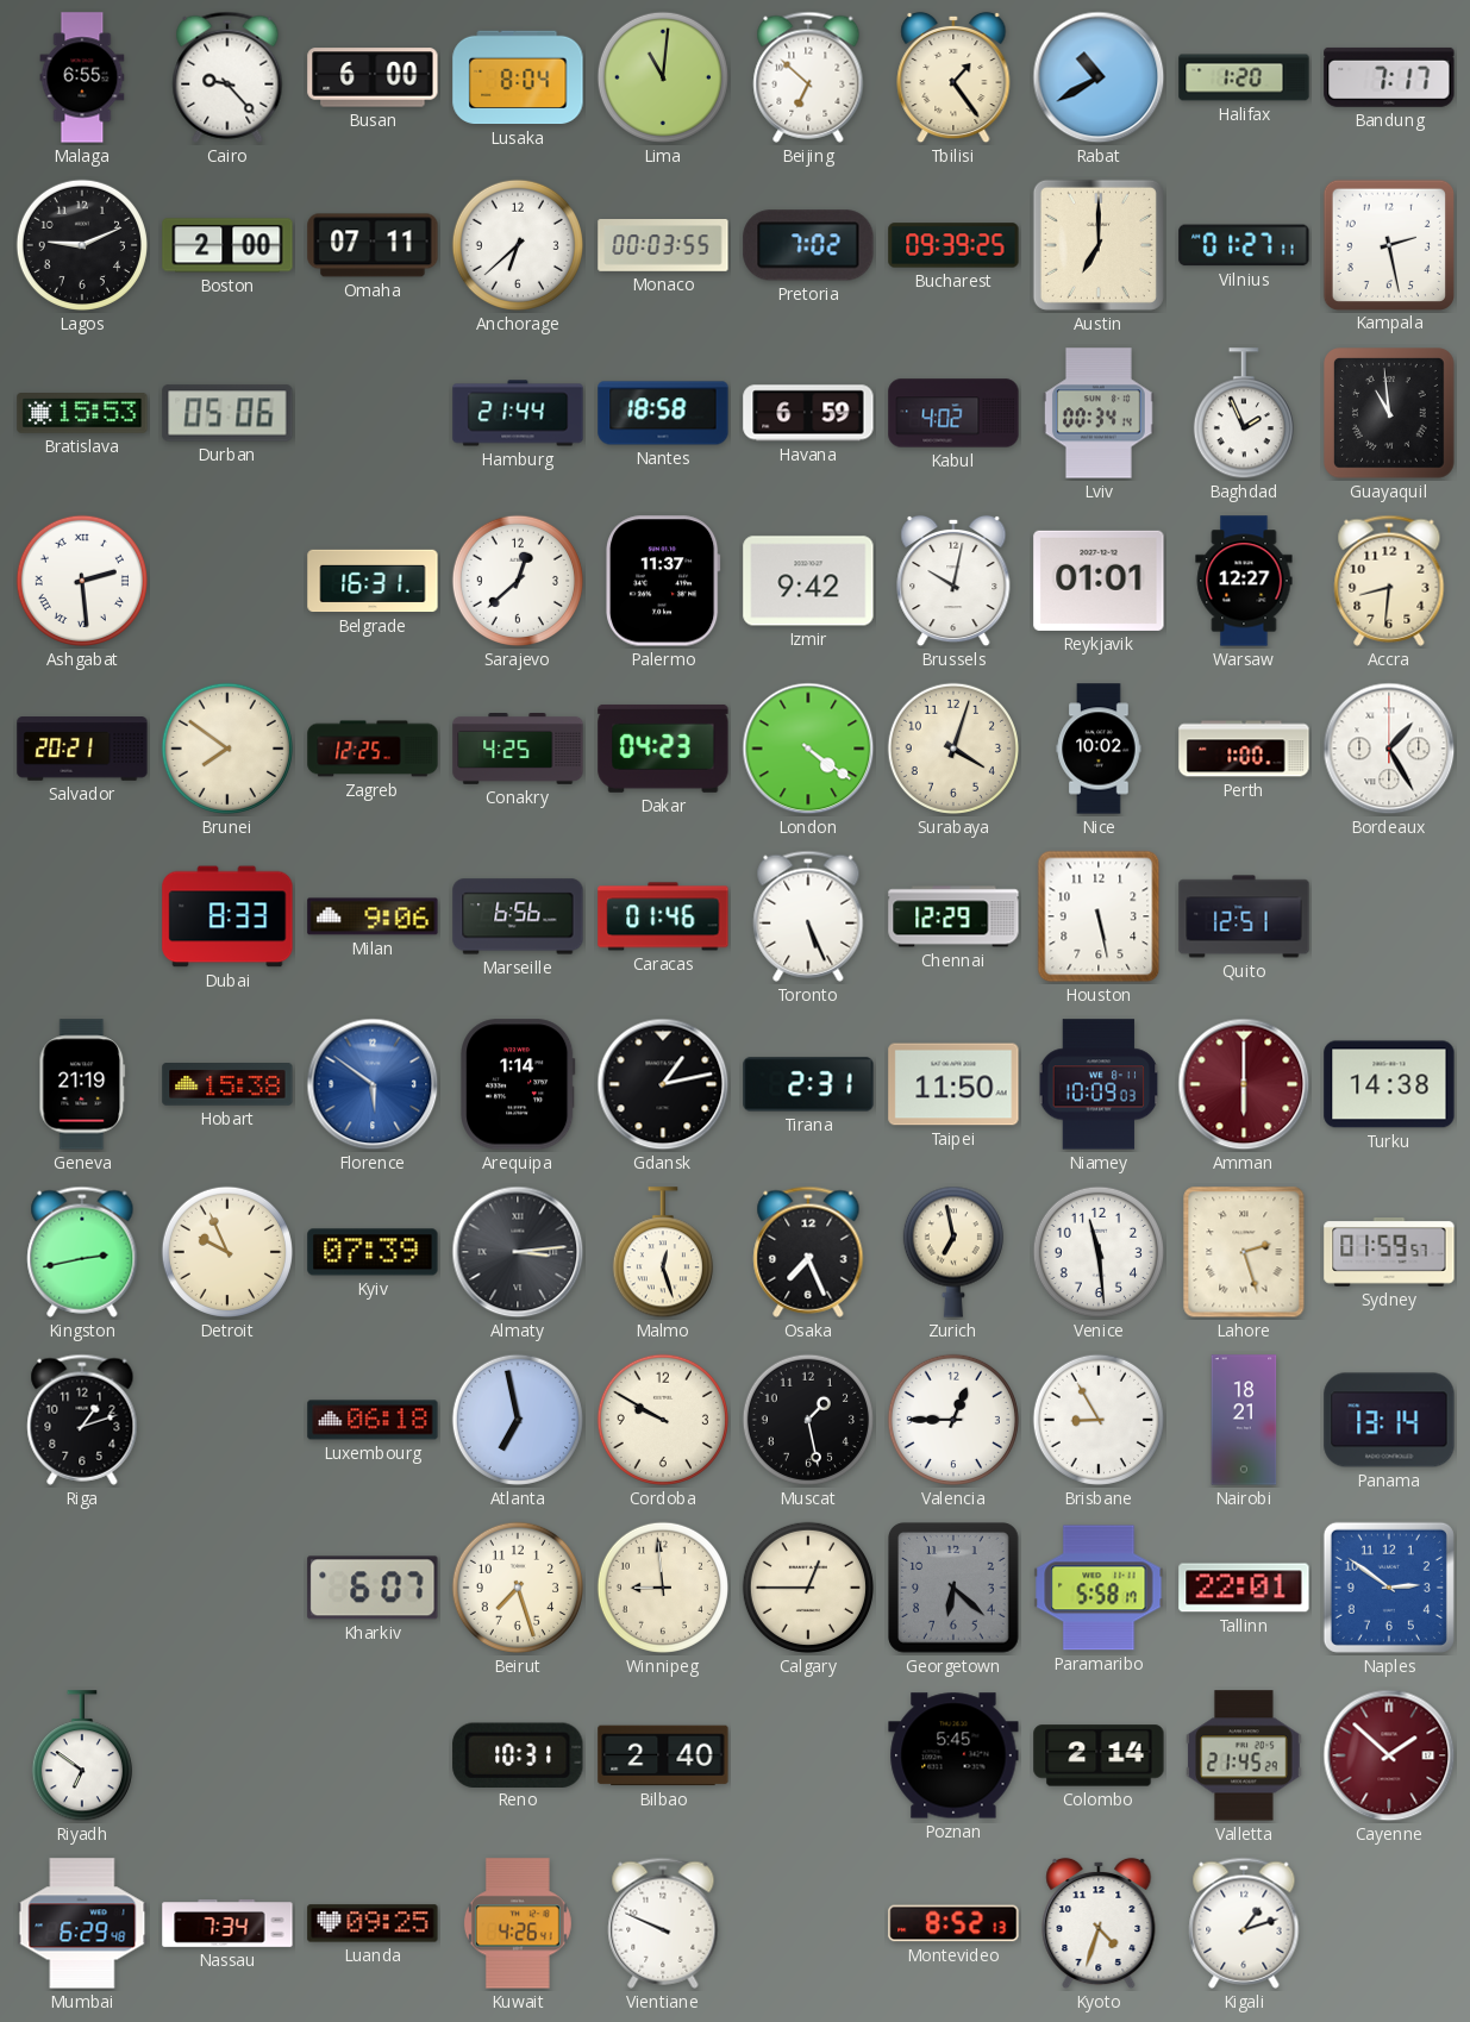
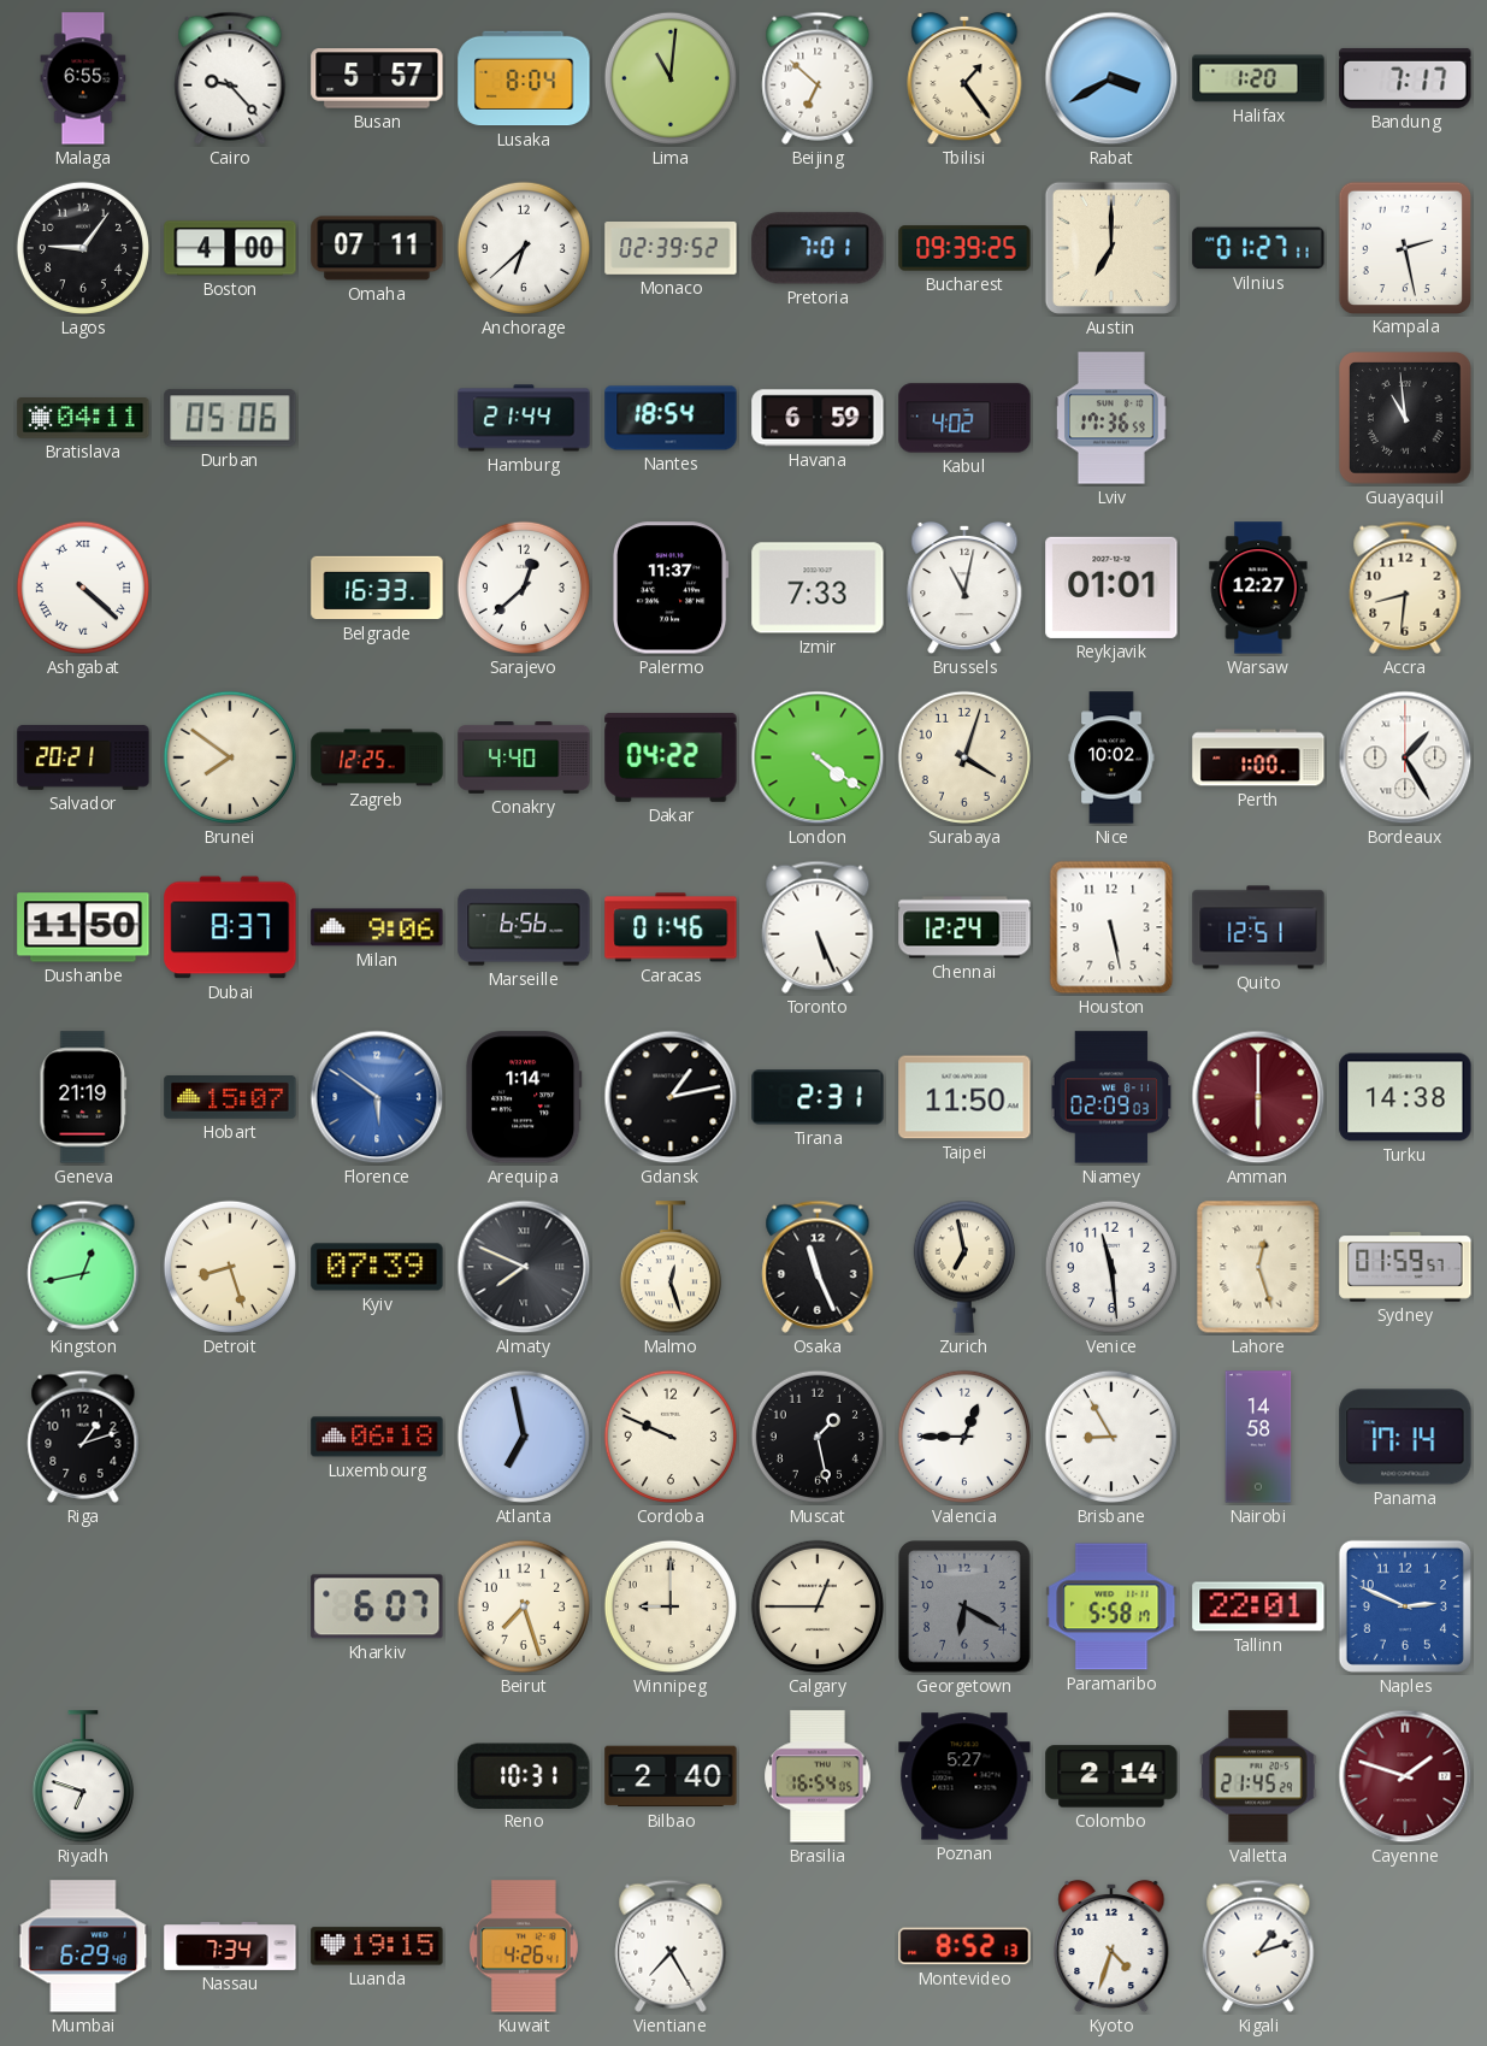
Busan: 6:00 -> 5:57 (377, 78)
Rabat: 10:40 -> 3:40 (1111, 78)
Lagos: 9:11 -> 9:06 (83, 248)
Boston: 2:00 -> 4:00 (230, 248)
Monaco: 00:03 -> 02:39 (671, 248)
Pretoria: 7:02 -> 7:01 (818, 248)
Bratislava: 15:53 -> 04:11 (83, 419)
Nantes: 18:58 -> 18:54 (671, 418)
Lviv: 00:34 -> 17:36 (1111, 418)
Baghdad: 1:56 -> none (1244, 414)
Ashgabat: 2:29 -> 4:22 (83, 588)
Belgrade: 16:31 -> 16:33 (377, 588)
Izmir: 9:42 -> 7:33 (818, 588)
Brussels: 10:02 -> 11:02 (964, 588)
Conakry: 4:25 -> 4:40 (524, 759)
Dakar: 04:23 -> 04:22 (671, 757)
Dushanbe: none -> 11:50 (83, 927)
Dubai: 8:33 -> 8:37 (230, 927)
Chennai: 12:29 -> 12:24 (964, 927)
Hobart: 15:38 -> 15:07 (230, 1098)
Niamey: 10:09 -> 02:09 (1111, 1097)
Kingston: 2:43 -> 12:43 (83, 1267)
Detroit: 9:56 -> 8:27 (230, 1267)
Almaty: 3:14 -> 7:49 (524, 1267)
Osaka: 7:26 -> 11:26 (818, 1267)
Lahore: 2:27 -> 12:27 (1258, 1267)
Cordoba: 9:50 -> 9:49 (671, 1437)
Nairobi: 18:21 -> 14:58 (1258, 1437)
Panama: 13:14 -> 17:14 (1405, 1437)
Winnipeg: 8:59 -> 9:00 (671, 1606)
Georgetown: 6:22 -> 6:20 (966, 1608)
Naples: 2:51 -> 2:49 (1405, 1606)
Riyadh: 6:51 -> 6:48 (83, 1777)
Brasilia: none -> 16:54 (818, 1776)
Poznan: 5:45 -> 5:27 (964, 1776)
Cayenne: 1:52 -> 1:48 (1405, 1776)
Luanda: 09:25 -> 19:15 (377, 1946)
Vientiane: 9:49 -> 7:25 (671, 1946)
